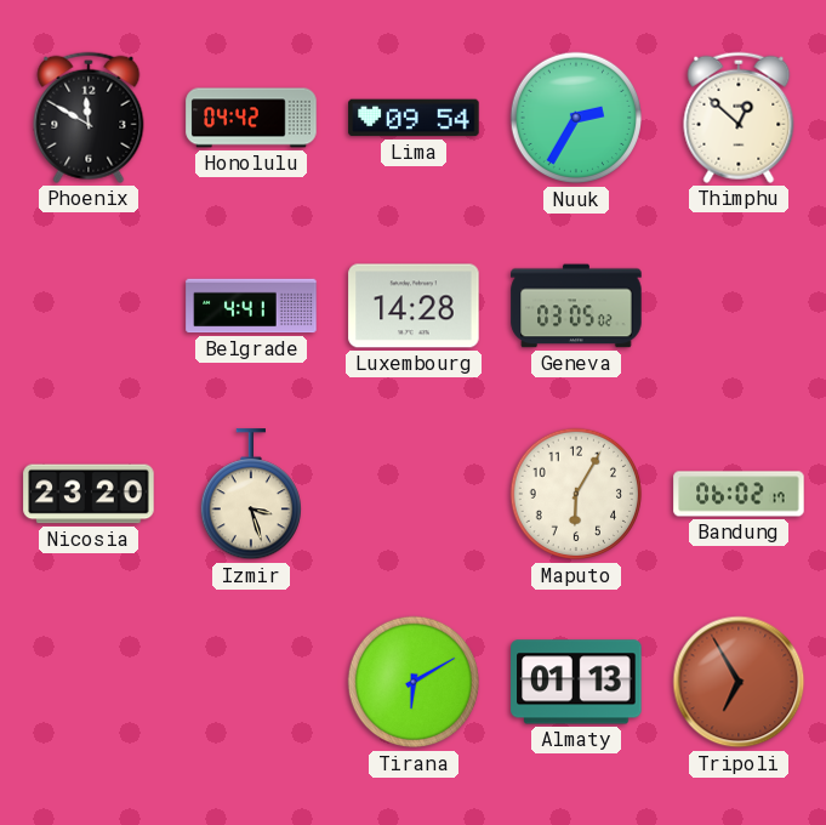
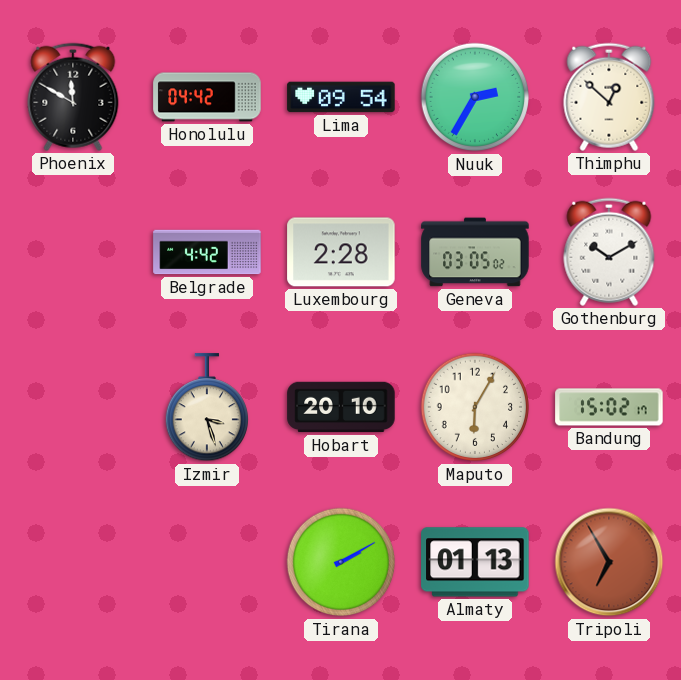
Belgrade: 4:41 -> 4:42 (207, 252)
Luxembourg: 14:28 -> 2:28 (341, 252)
Gothenburg: none -> 10:10 (609, 252)
Nicosia: 23:20 -> none (89, 494)
Hobart: none -> 20:10 (341, 407)
Bandung: 06:02 -> 15:02 (609, 407)
Tirana: 6:10 -> 2:10 (341, 562)
